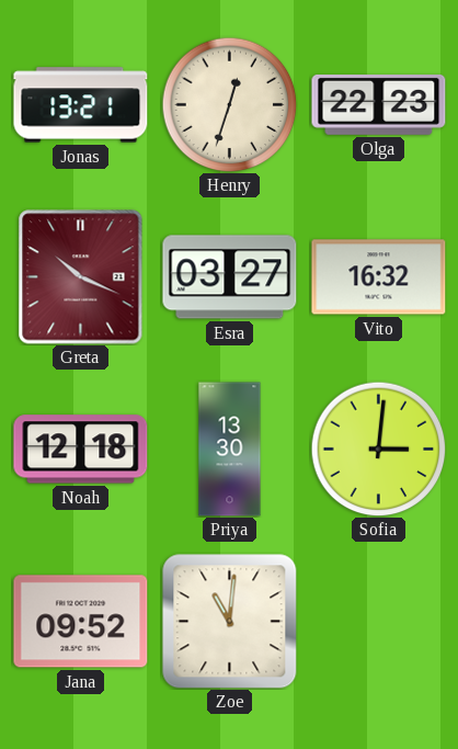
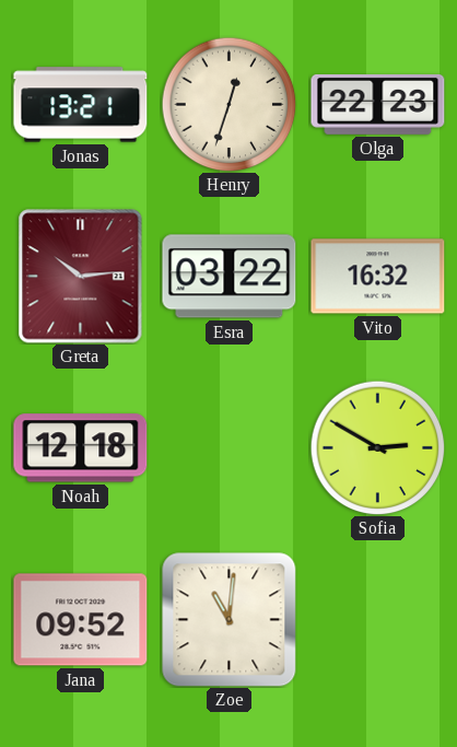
Greta: 10:19 -> 10:14 (81, 277)
Esra: 03:27 -> 03:22 (230, 277)
Priya: 13:30 -> none (230, 450)
Sofia: 3:01 -> 2:50 (377, 447)
